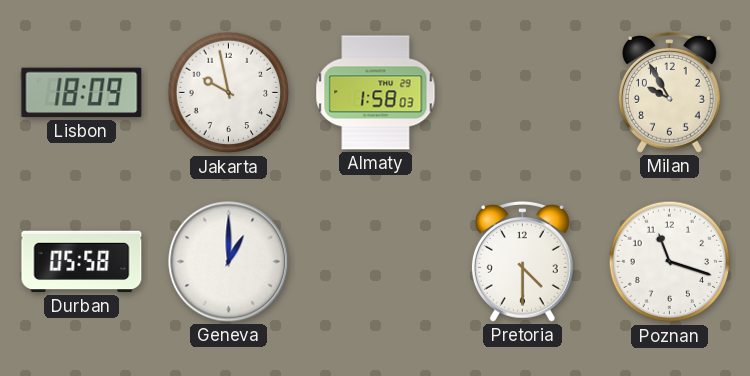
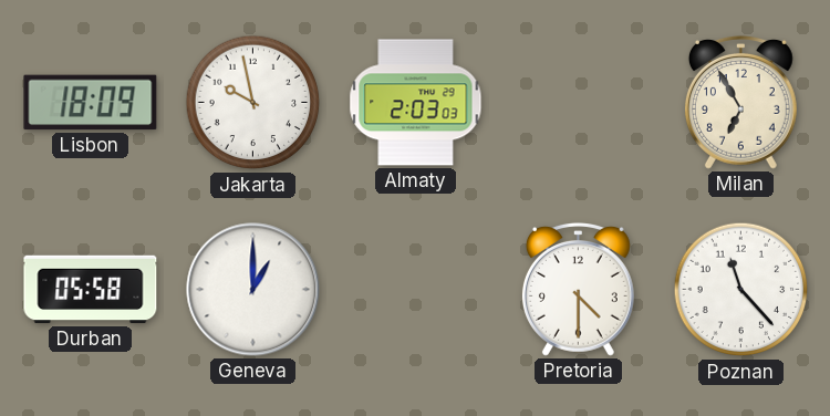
Almaty: 1:58 -> 2:03 (416, 103)
Milan: 9:55 -> 6:55 (740, 102)
Poznan: 11:18 -> 11:23 (741, 290)
